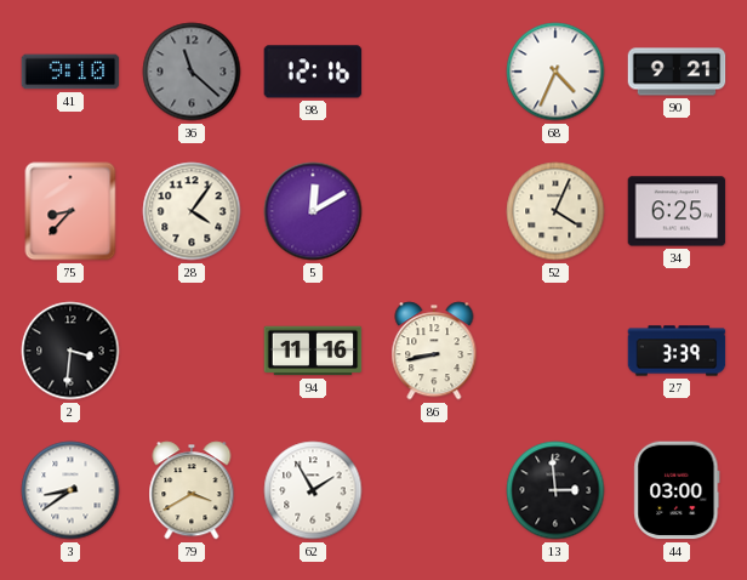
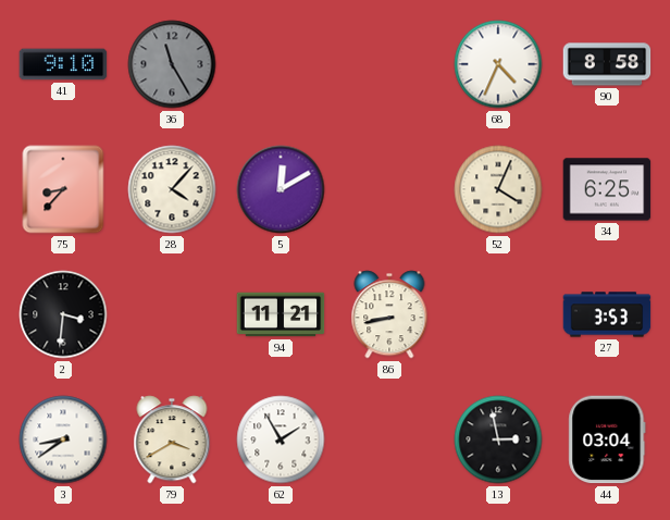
36: 11:22 -> 11:25 (172, 64)
98: 12:16 -> none (313, 72)
90: 9:21 -> 8:58 (607, 64)
28: 4:06 -> 4:07 (172, 189)
94: 11:16 -> 11:21 (281, 314)
27: 3:39 -> 3:53 (607, 314)
13: 2:59 -> 2:58 (498, 439)
44: 03:00 -> 03:04 (607, 439)
